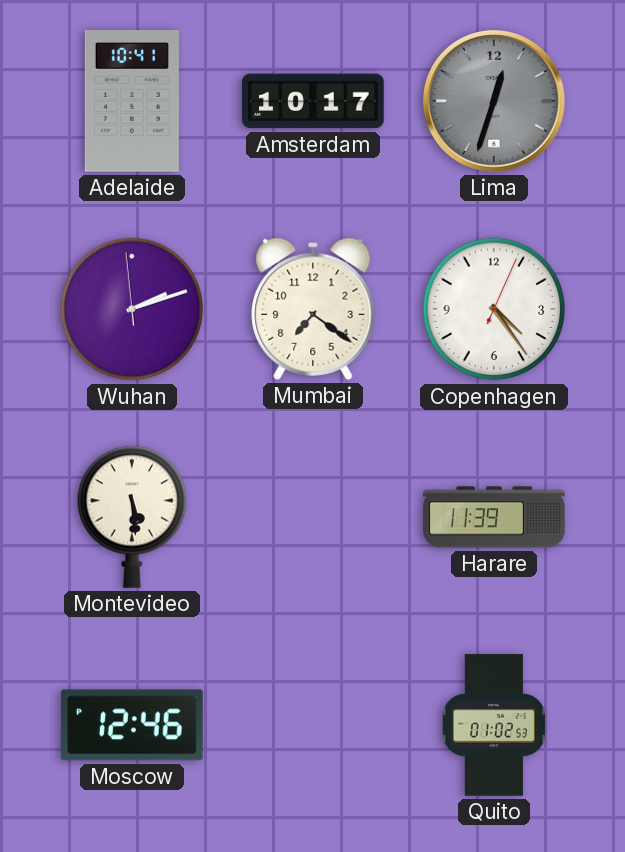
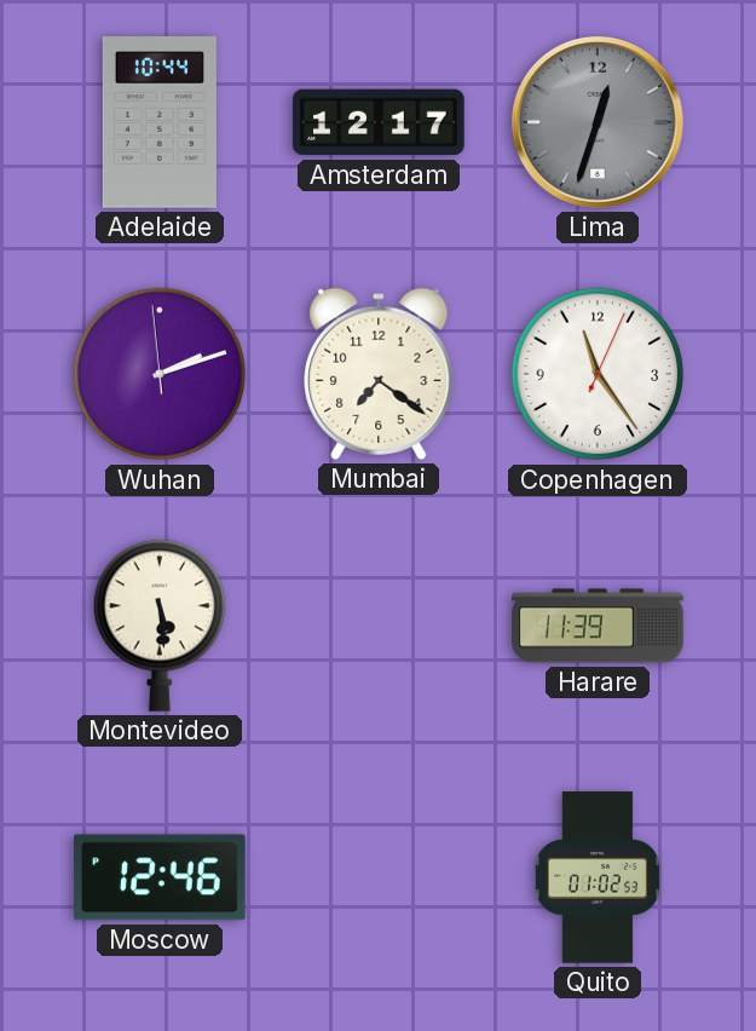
Adelaide: 10:41 -> 10:44 (160, 122)
Amsterdam: 10:17 -> 12:17 (379, 122)
Copenhagen: 4:24 -> 11:24 (598, 374)
